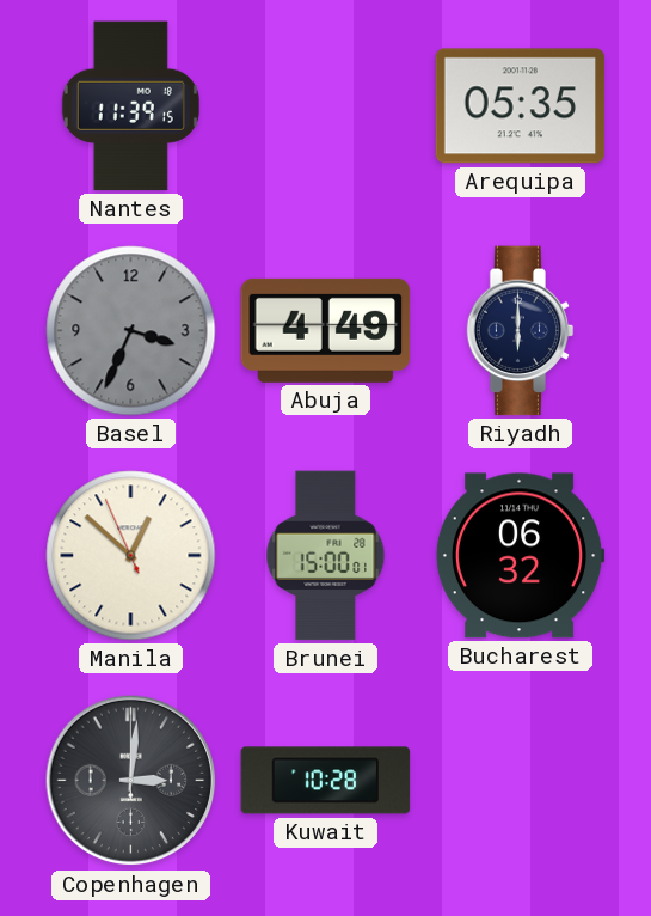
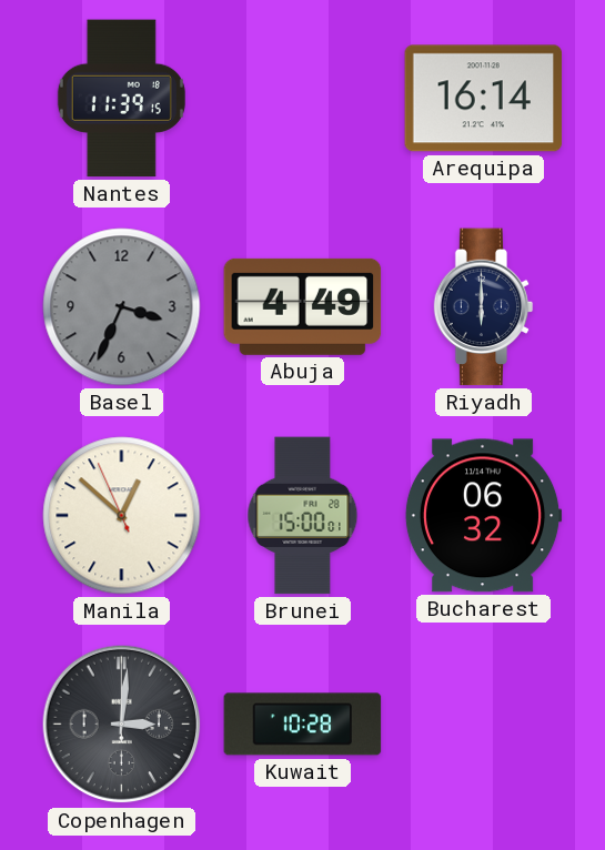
Arequipa: 05:35 -> 16:14 (484, 99)
